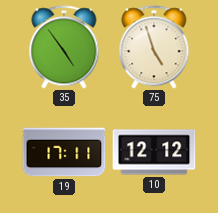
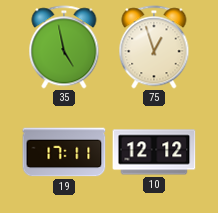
35: 4:54 -> 4:58 (64, 47)
75: 4:57 -> 12:57 (154, 47)
